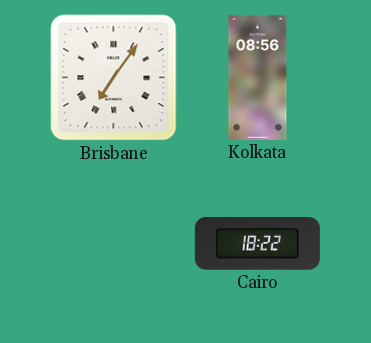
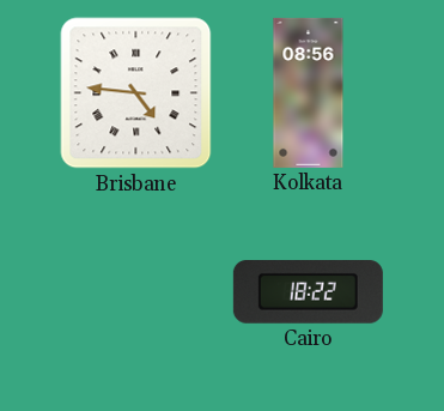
Brisbane: 7:06 -> 4:46 (136, 93)
